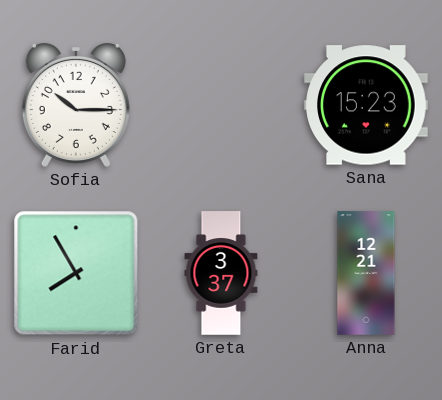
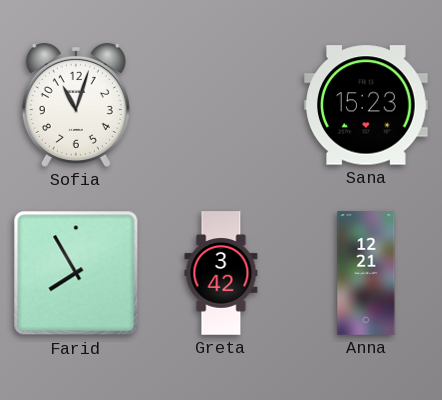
Sofia: 10:15 -> 11:03 (76, 105)
Greta: 3:37 -> 3:42 (221, 273)
